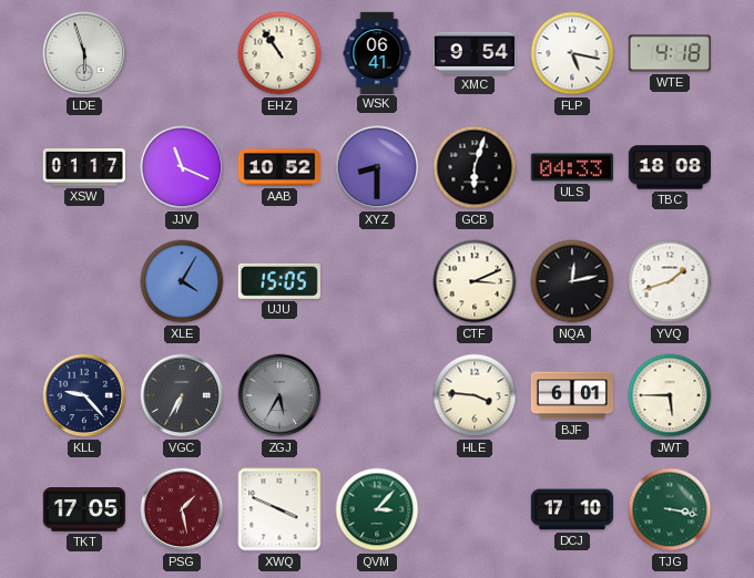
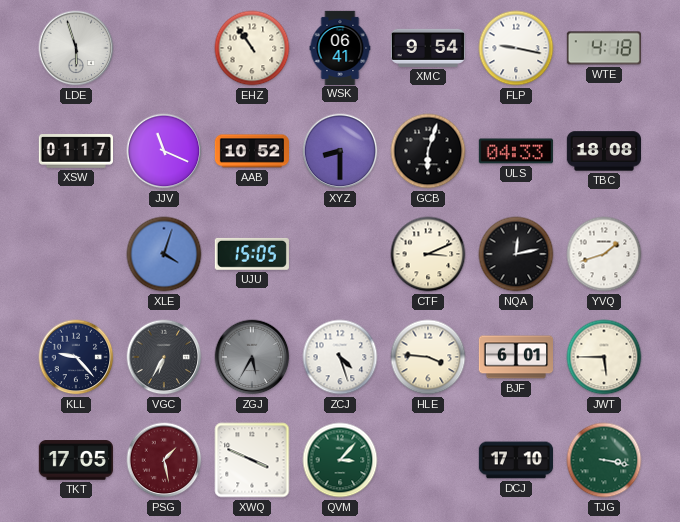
FLP: 5:17 -> 9:17 (516, 48)
XLE: 4:05 -> 4:03 (164, 254)
ZCJ: none -> 4:27 (340, 357)
